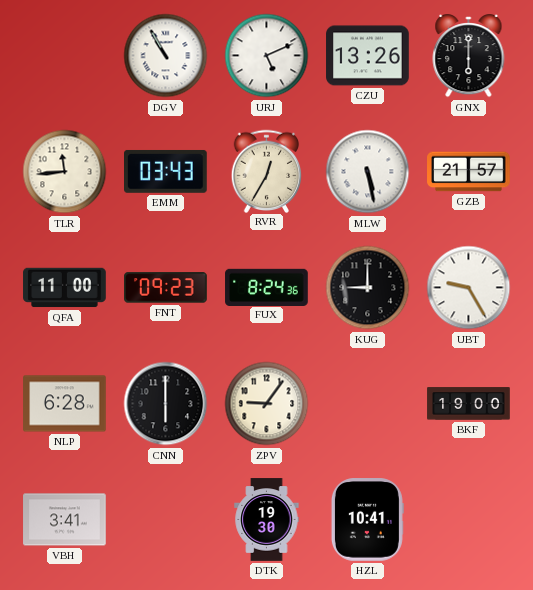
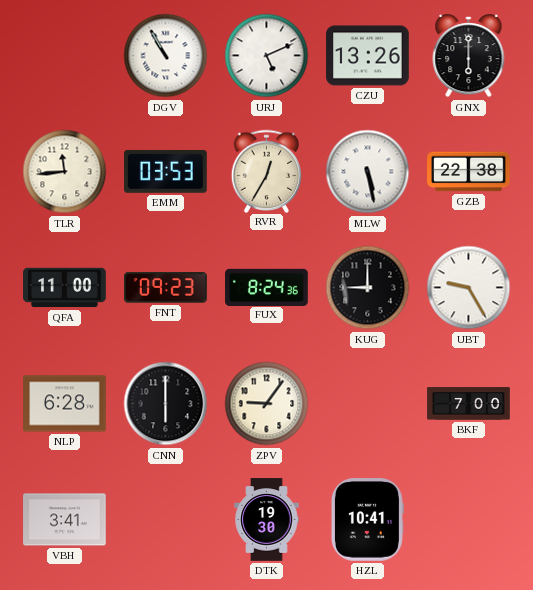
EMM: 03:43 -> 03:53 (166, 171)
GZB: 21:57 -> 22:38 (469, 172)
BKF: 19:00 -> 7:00 (469, 404)
